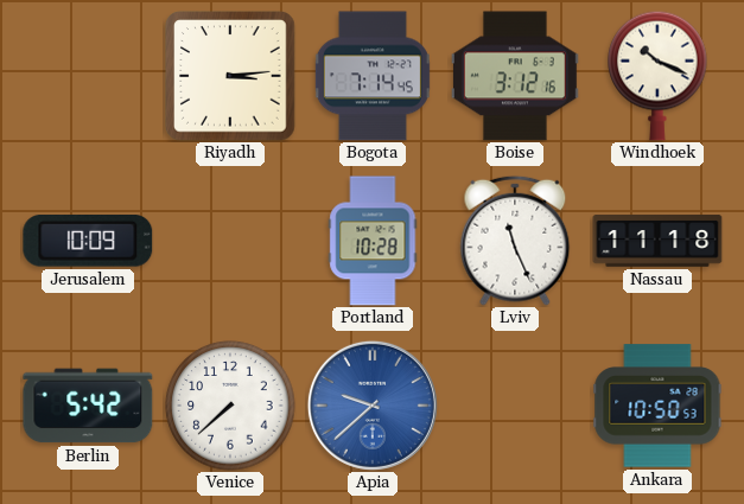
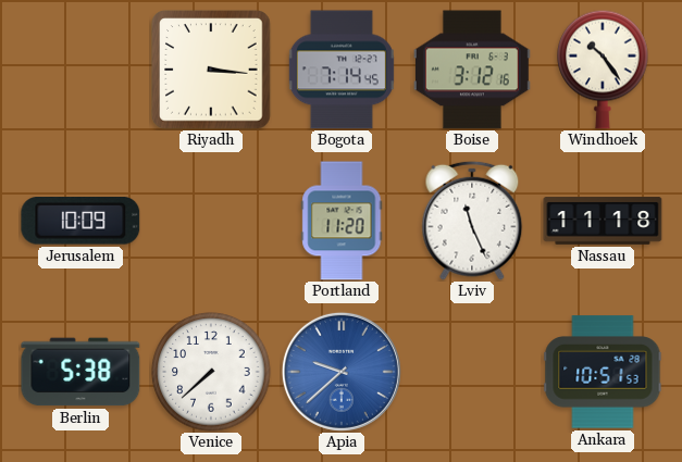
Riyadh: 3:14 -> 3:16 (211, 70)
Windhoek: 10:19 -> 10:24 (603, 70)
Portland: 10:28 -> 11:20 (342, 221)
Berlin: 5:42 -> 5:38 (80, 372)
Ankara: 10:50 -> 10:51 (603, 372)
